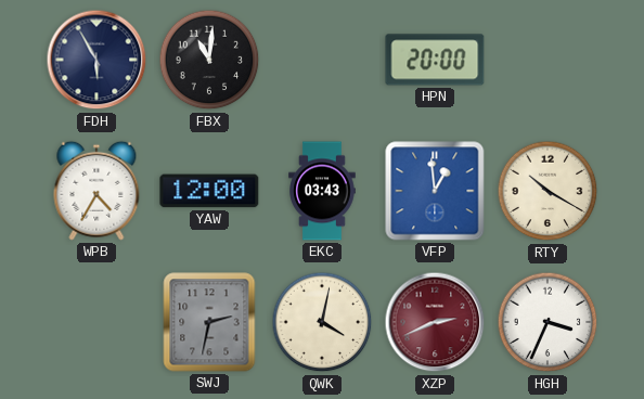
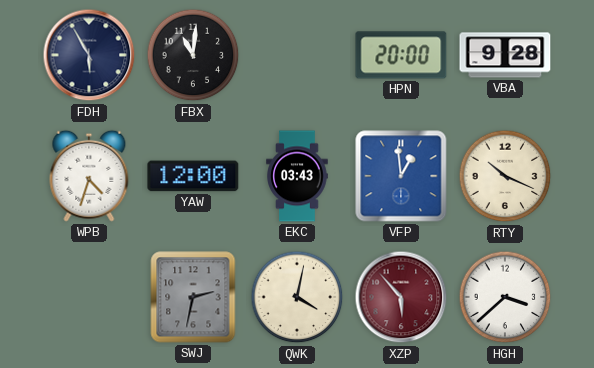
VBA: none -> 9:28 (505, 55)
WPB: 4:35 -> 4:33 (89, 176)
RTY: 10:20 -> 10:19 (505, 176)
XZP: 2:41 -> 5:53 (401, 297)
HGH: 3:34 -> 3:38 (505, 297)
